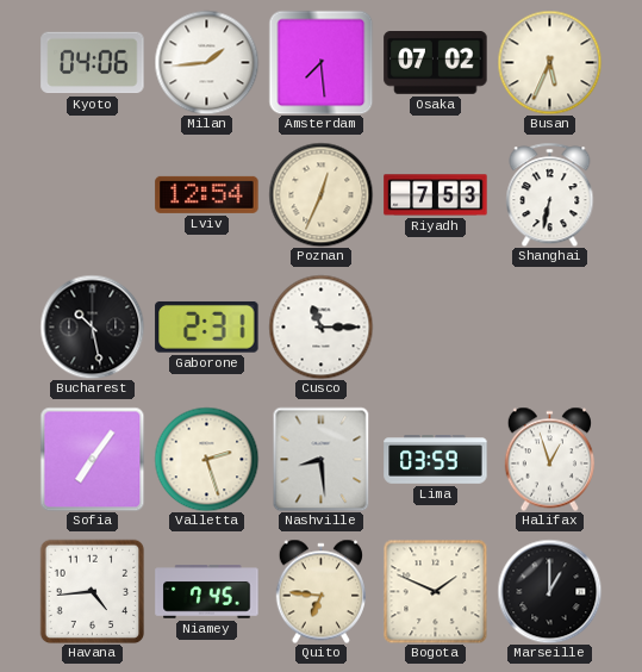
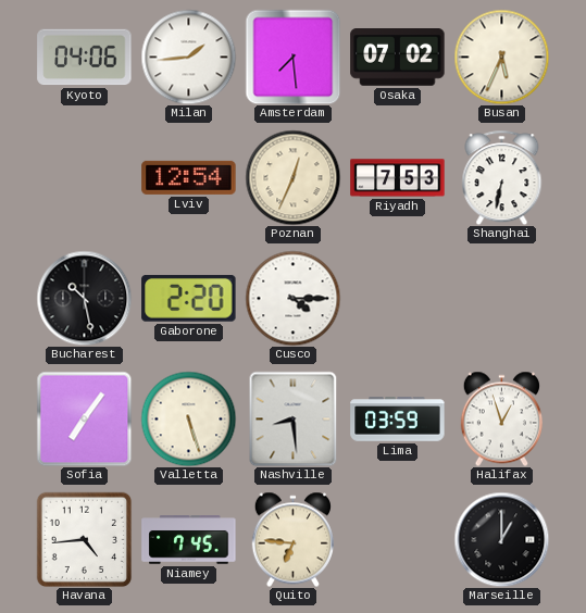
Gaborone: 2:31 -> 2:20 (189, 298)
Cusco: 11:15 -> 4:15 (292, 298)
Valletta: 2:27 -> 5:27 (188, 418)
Bogota: 1:49 -> none (435, 591)
